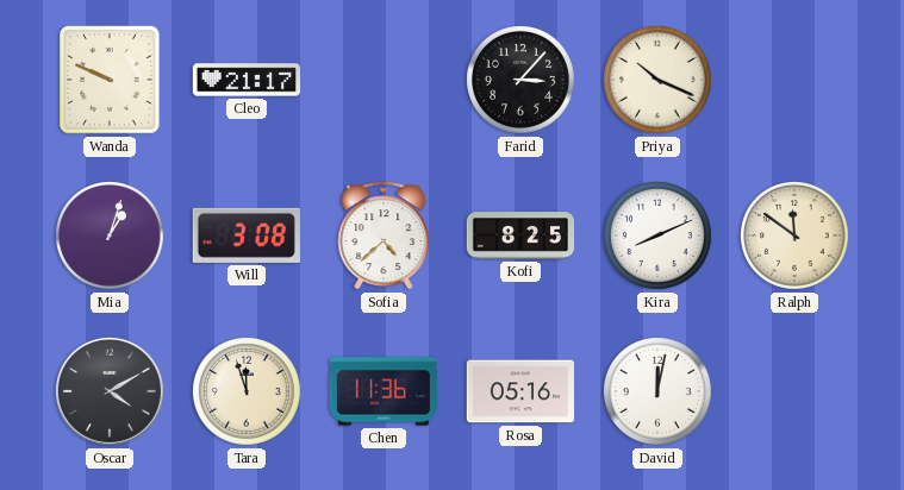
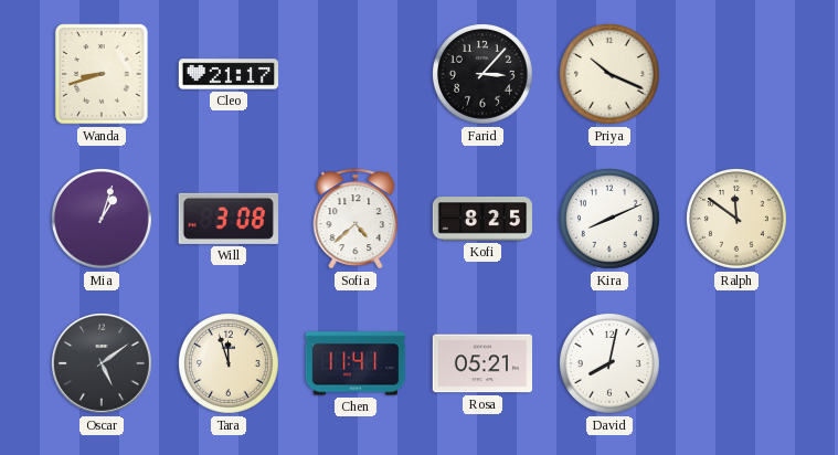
Wanda: 9:49 -> 8:42 (102, 74)
Oscar: 4:10 -> 5:09 (102, 363)
Chen: 11:36 -> 11:41 (356, 363)
Rosa: 05:16 -> 05:21 (481, 363)
David: 12:02 -> 8:02 (611, 364)
